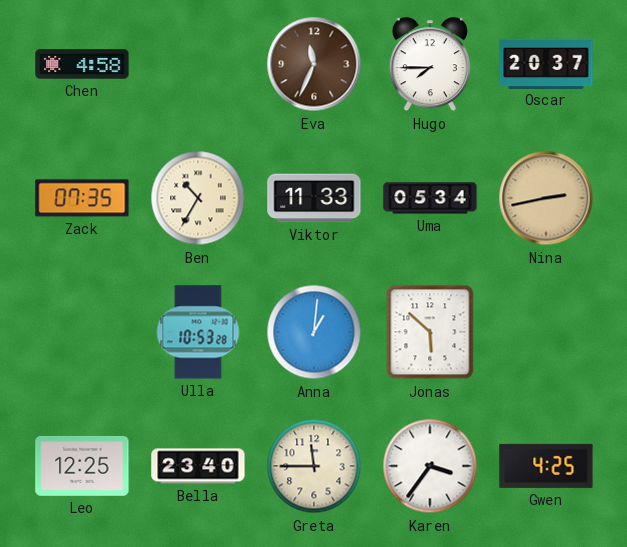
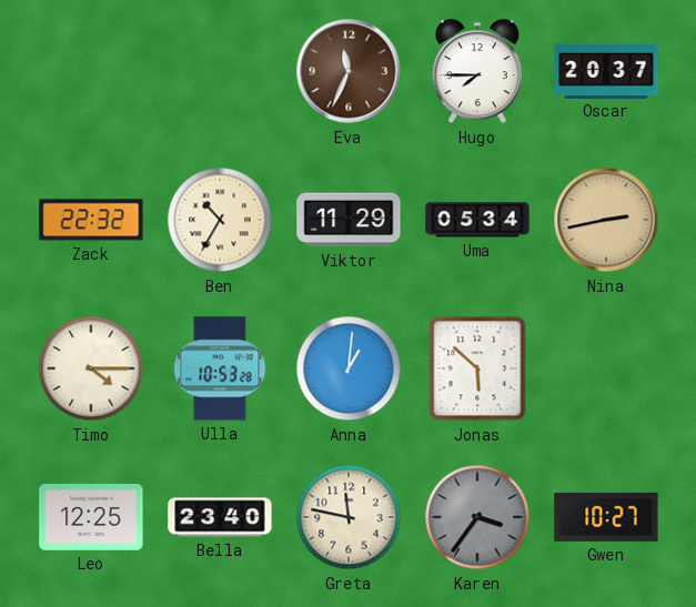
Chen: 4:58 -> none (82, 64)
Zack: 07:35 -> 22:32 (91, 220)
Viktor: 11:33 -> 11:29 (349, 220)
Timo: none -> 4:15 (91, 368)
Greta: 11:45 -> 11:47 (349, 517)
Karen dial: white -> grey (477, 517)
Gwen: 4:25 -> 10:27 (606, 517)
